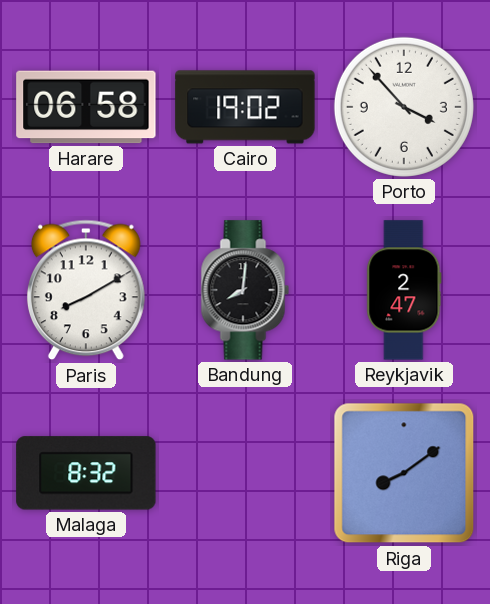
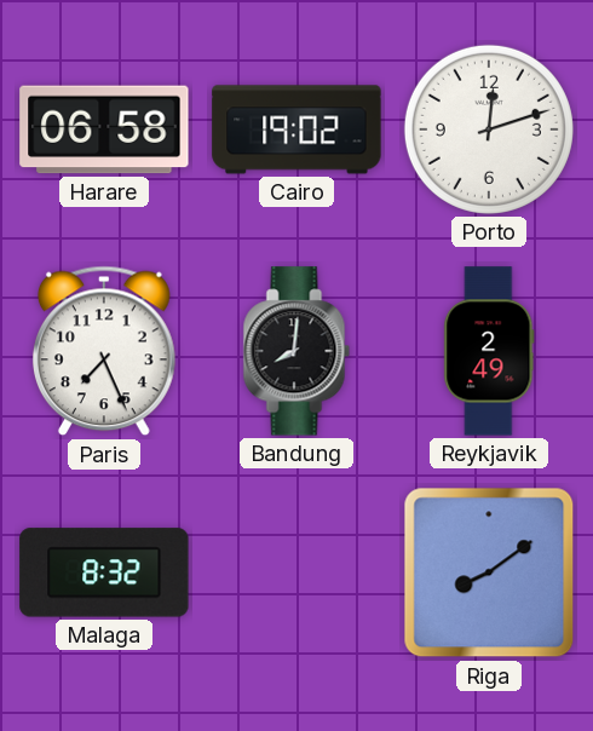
Porto: 3:53 -> 12:12 (489, 129)
Paris: 8:10 -> 7:26 (104, 351)
Reykjavik: 2:47 -> 2:49 (489, 351)
